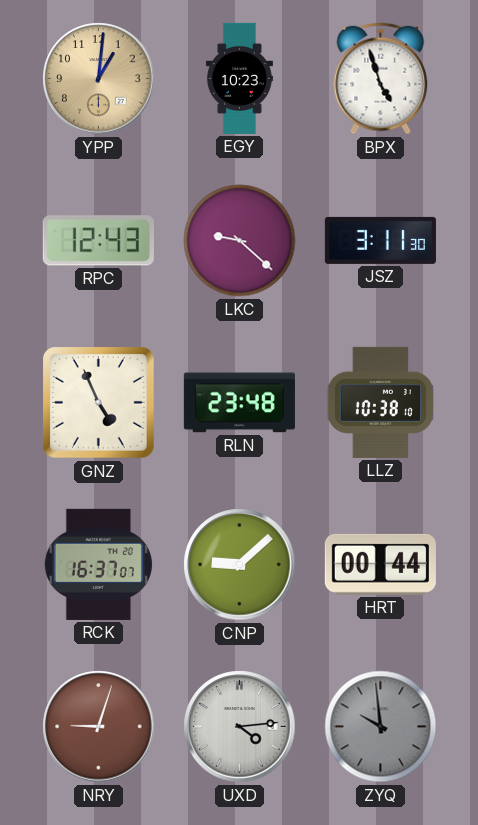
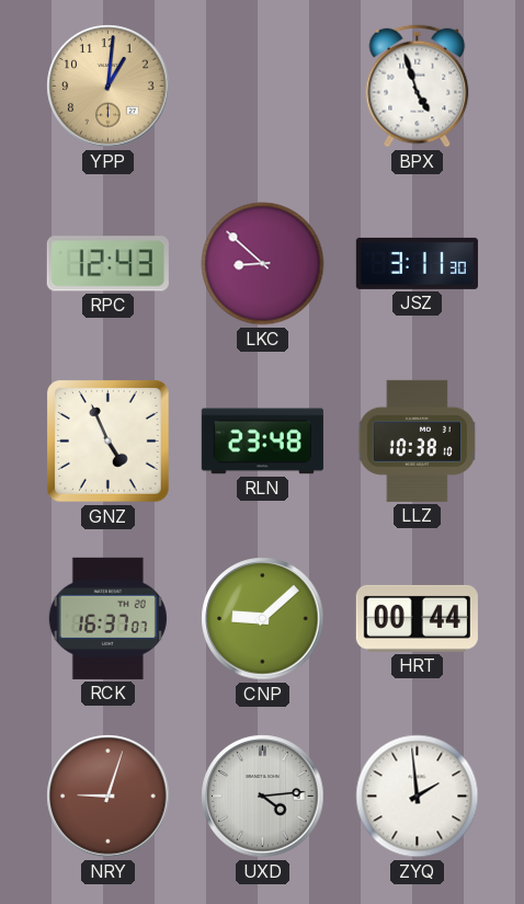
EGY: 10:23 -> none (239, 78)
LKC: 9:22 -> 8:52 (263, 264)
ZYQ: 9:59 -> 1:59 (418, 797)
ZYQ dial: grey -> white (418, 797)
